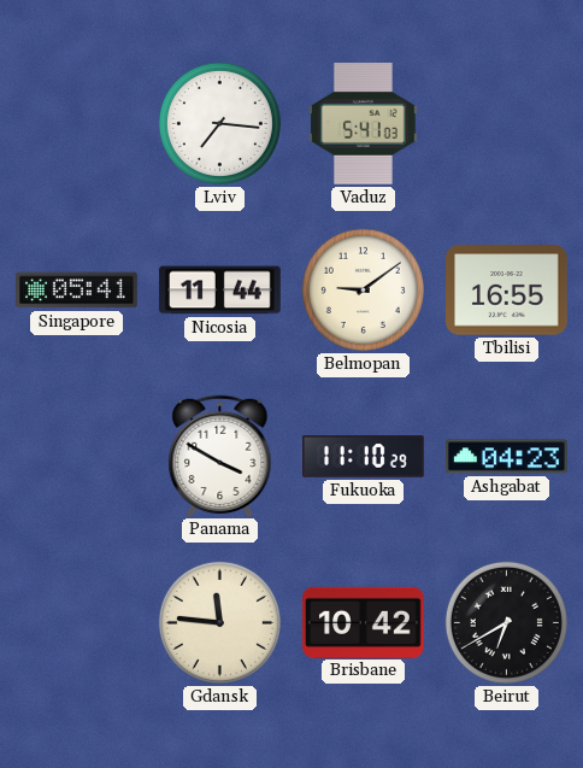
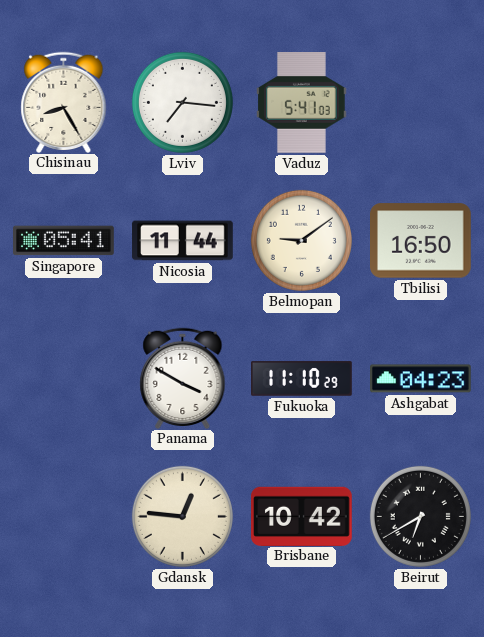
Chisinau: none -> 8:25 (64, 102)
Tbilisi: 16:55 -> 16:50 (421, 241)
Gdansk: 11:46 -> 12:46 (182, 516)
